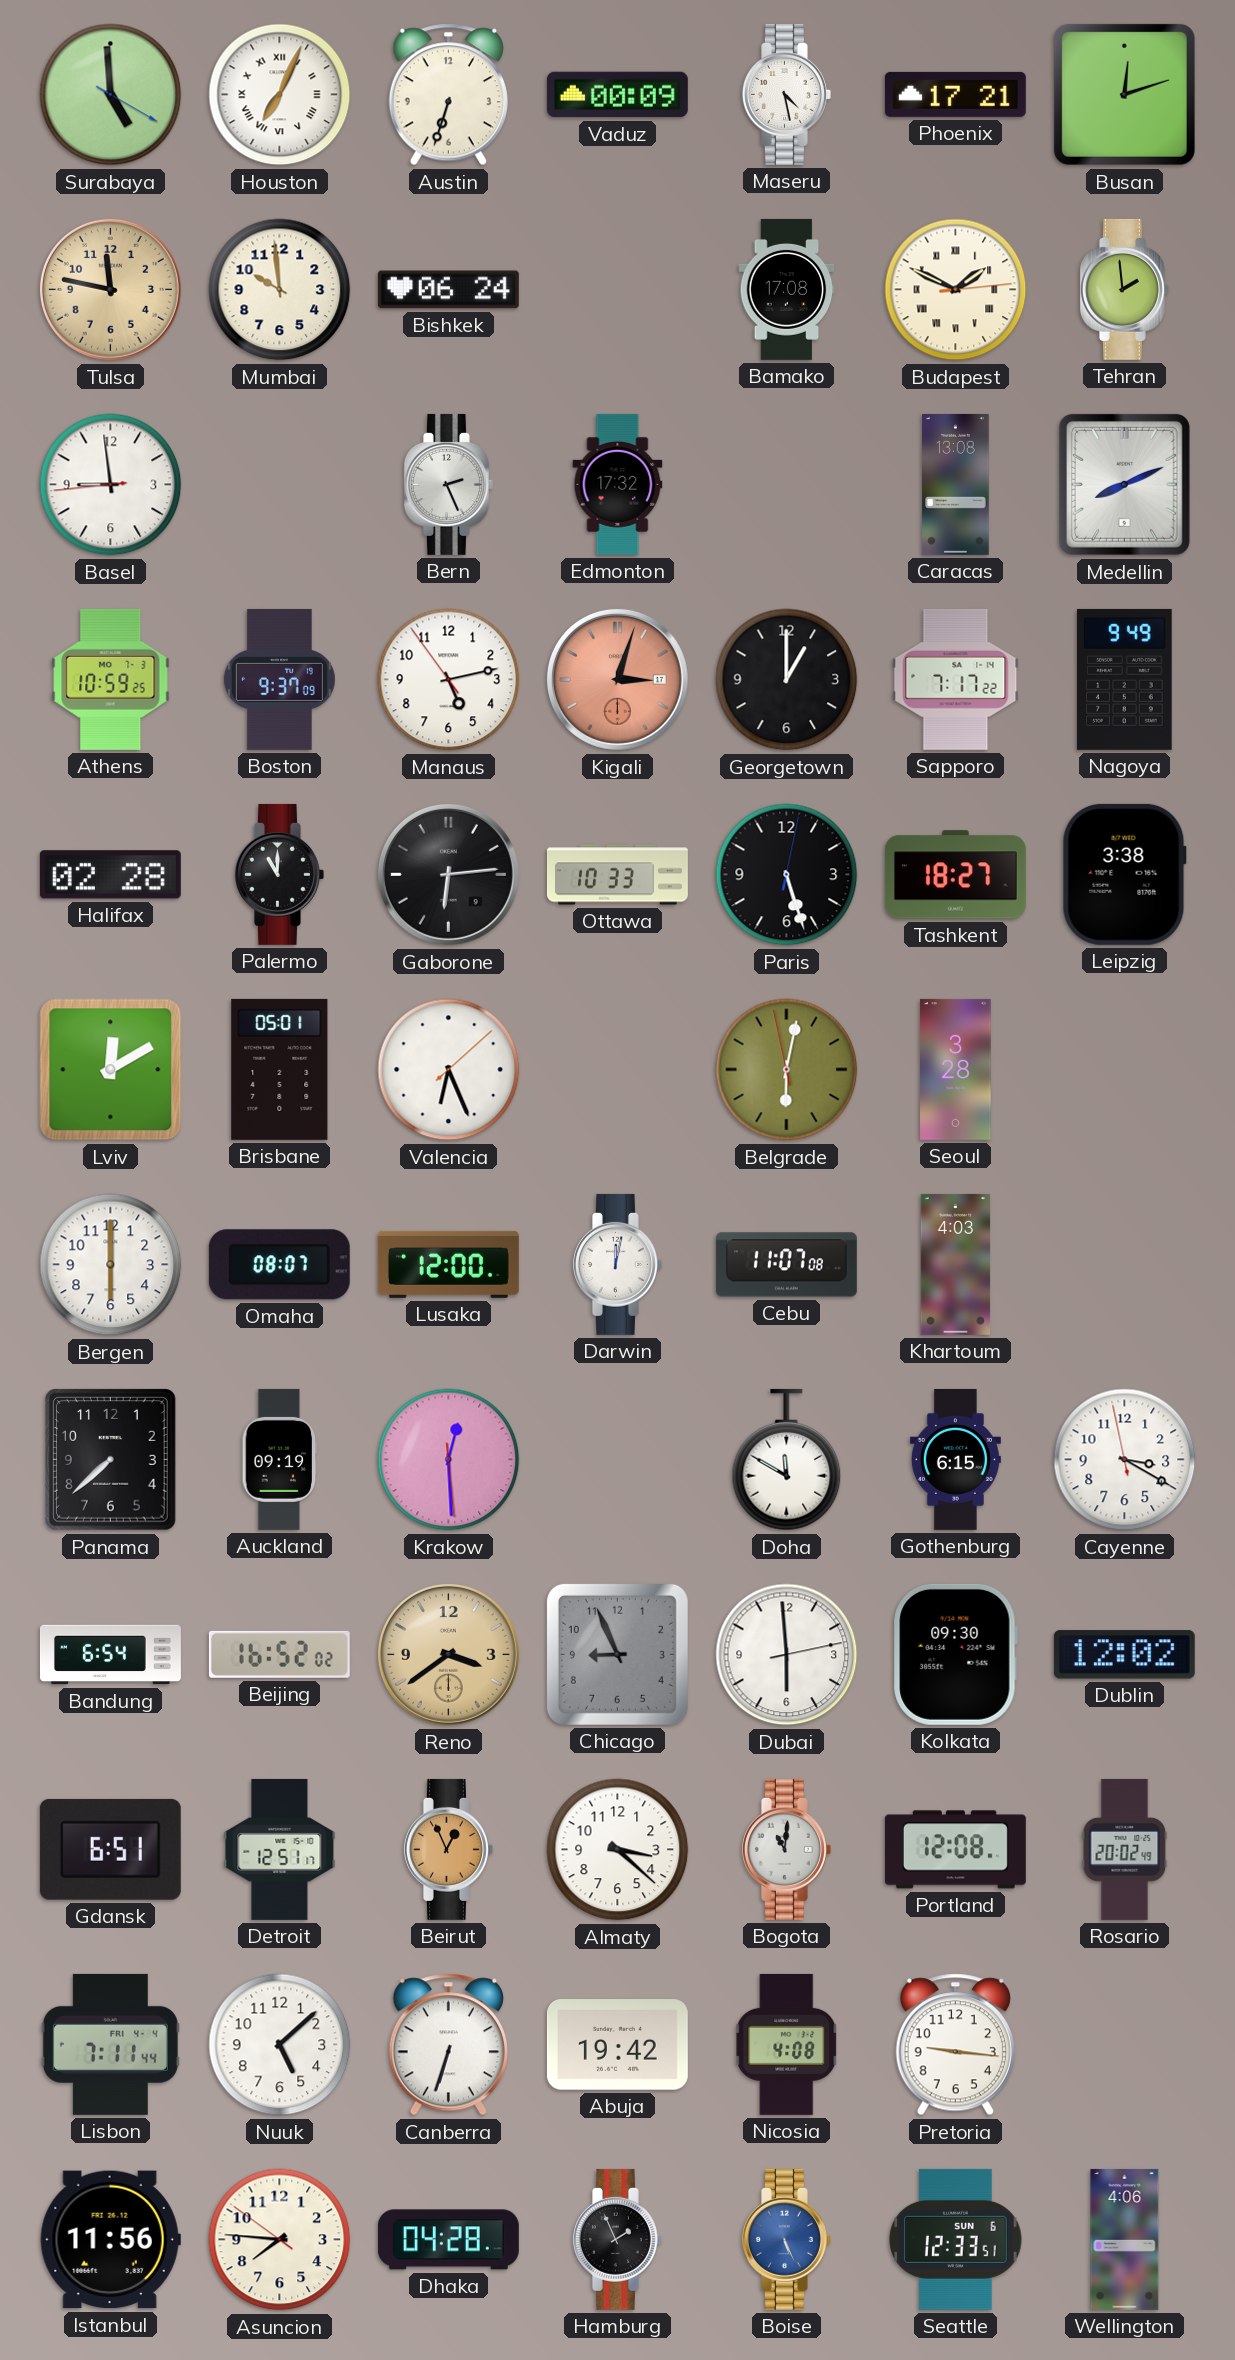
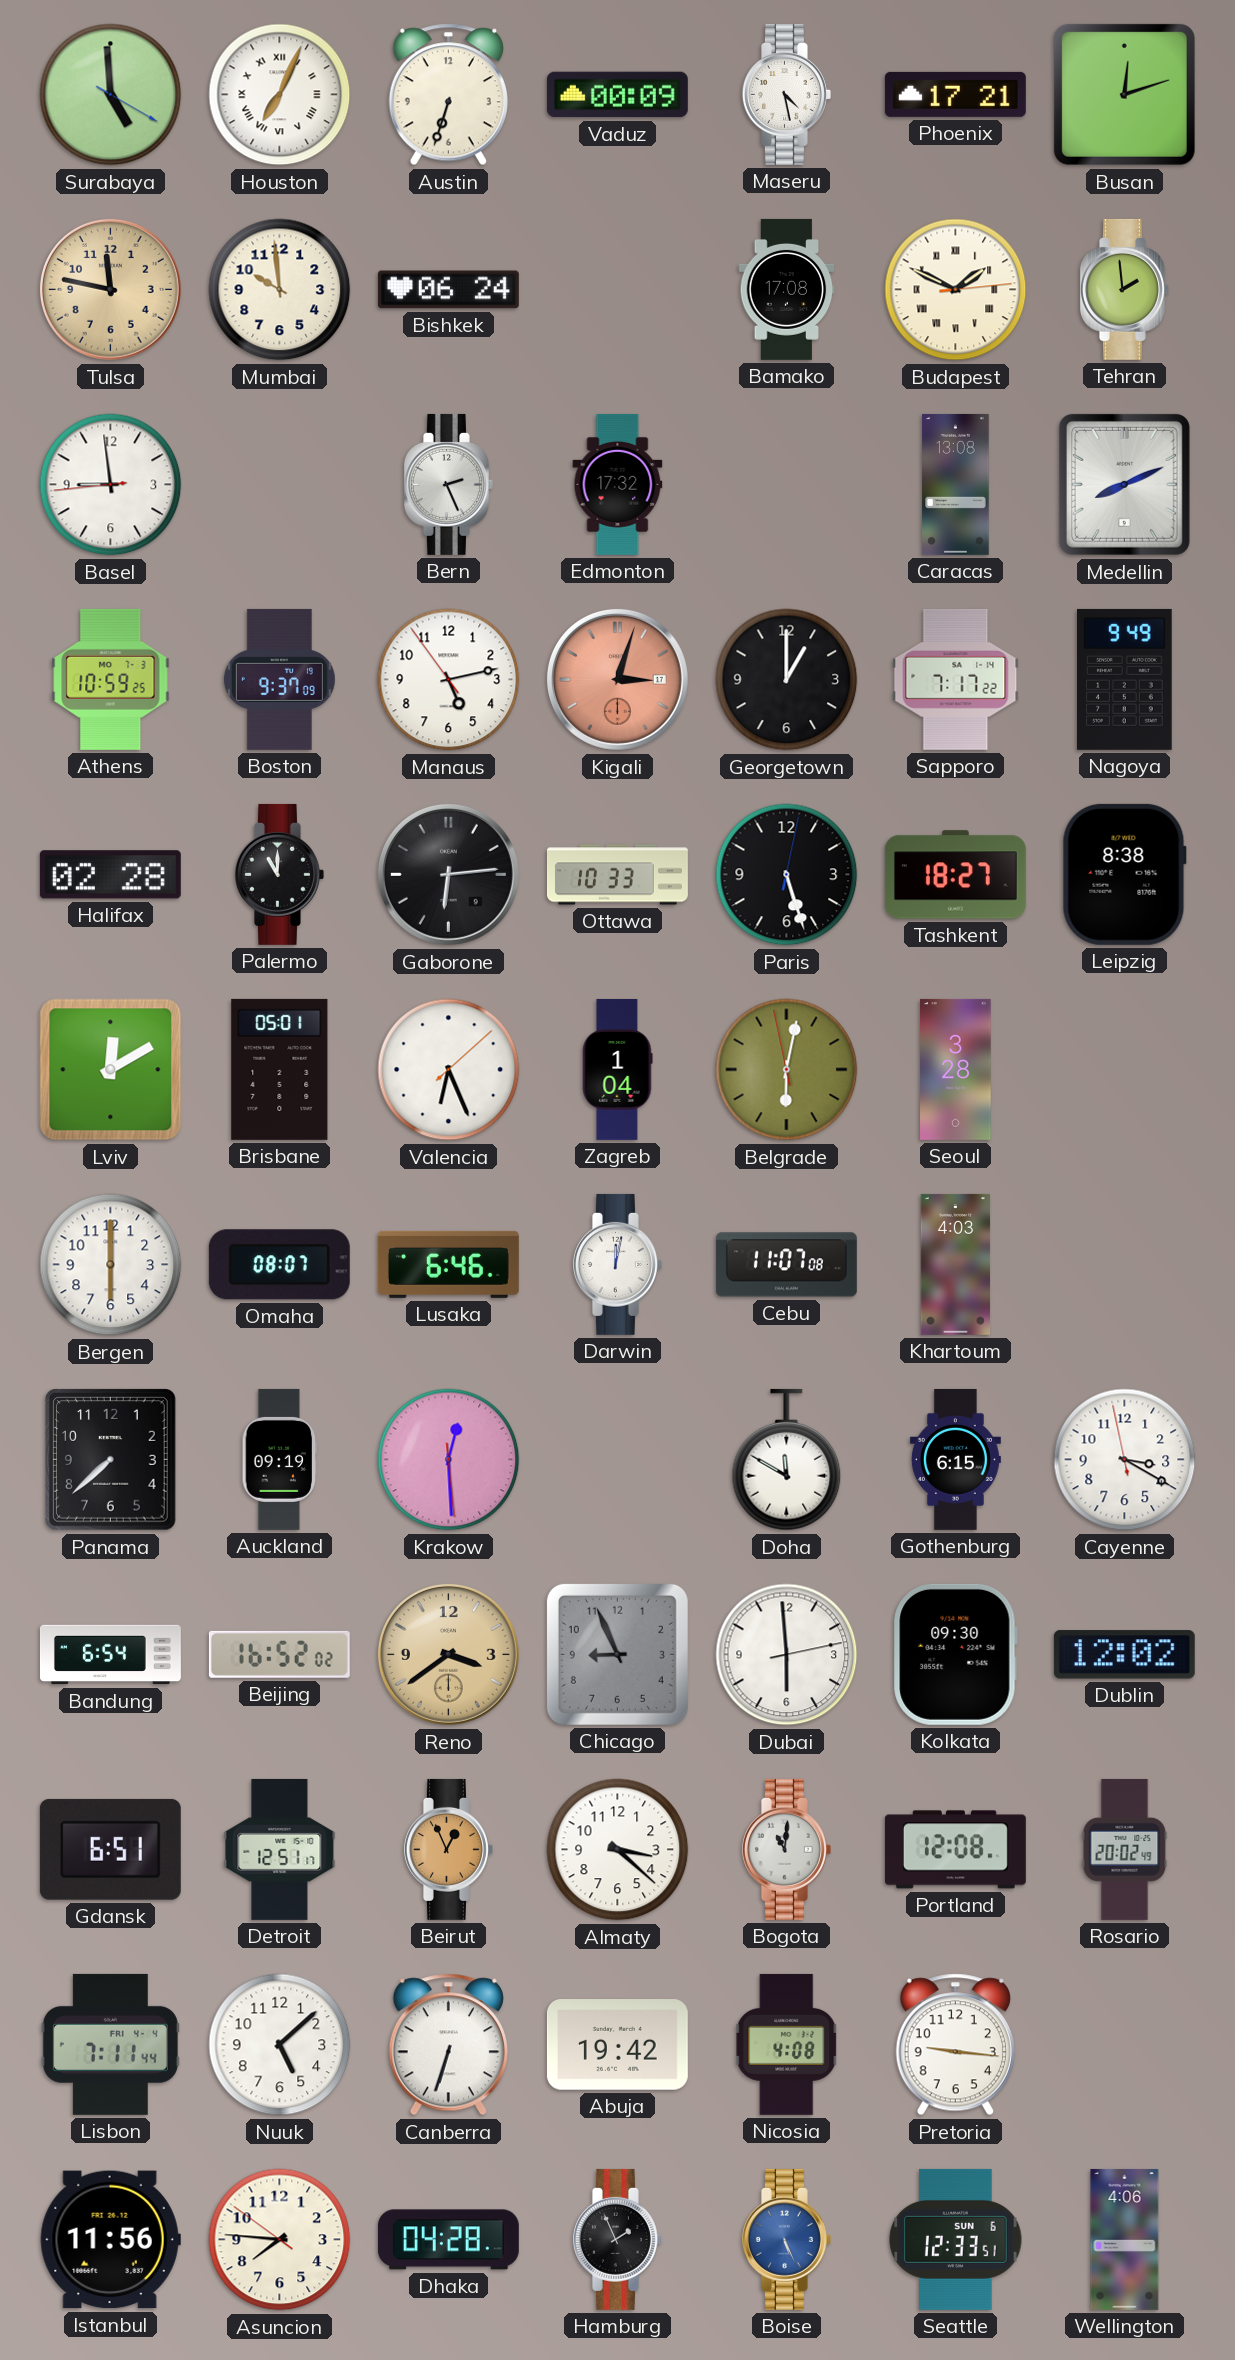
Leipzig: 3:38 -> 8:38 (1124, 874)
Zagreb: none -> 1:04 (617, 1069)
Lusaka: 12:00 -> 6:46 (448, 1264)
